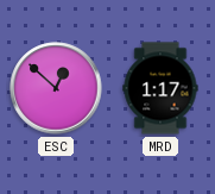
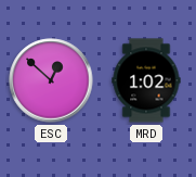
MRD: 1:17 -> 1:02 (146, 80)
